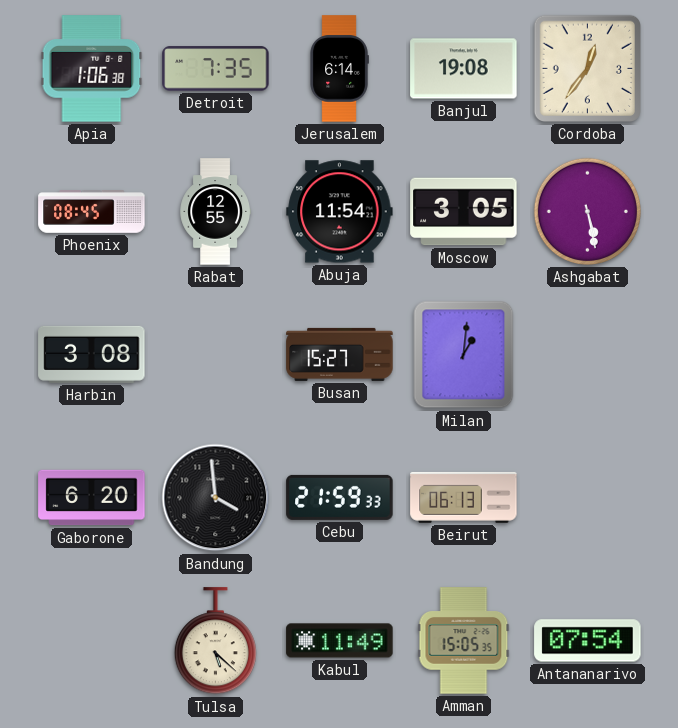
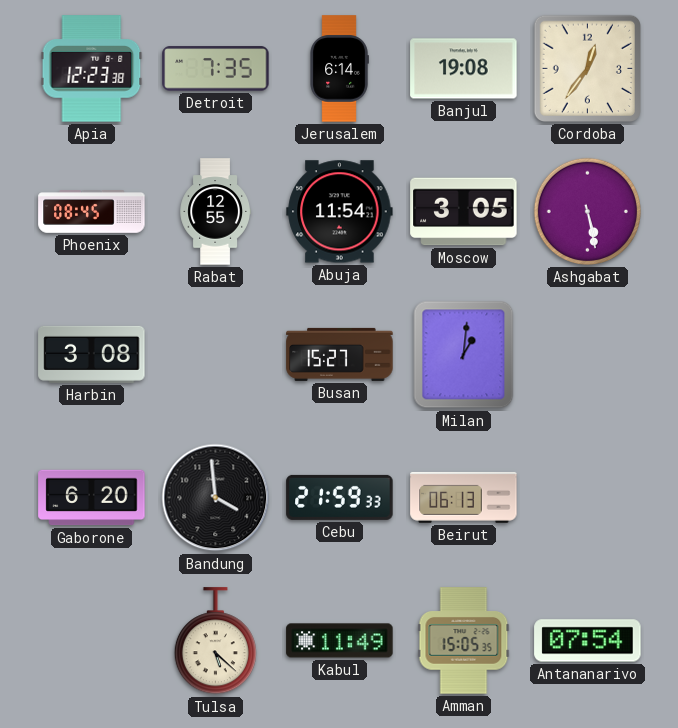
Apia: 1:06 -> 12:23 (92, 69)
